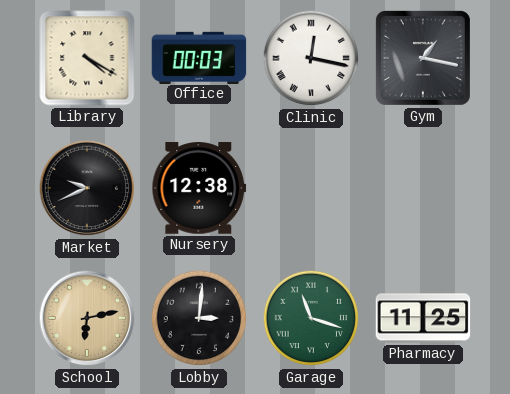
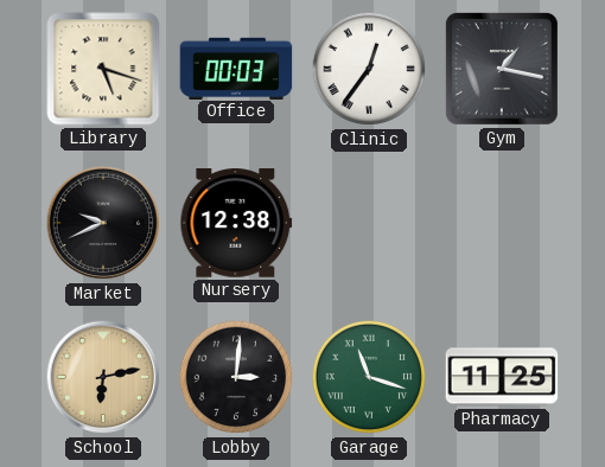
Library: 4:20 -> 5:18 (103, 69)
Clinic: 12:17 -> 12:36 (369, 69)
